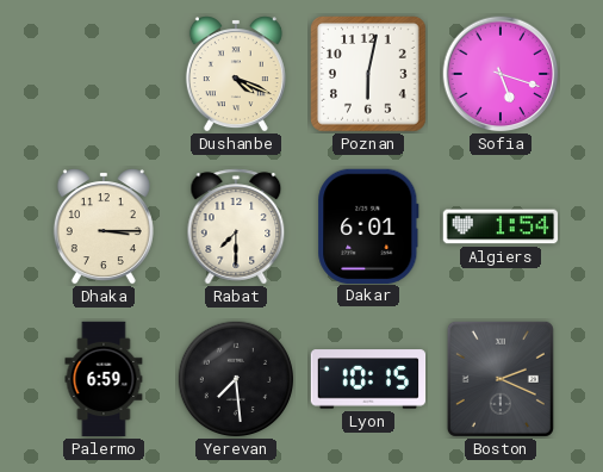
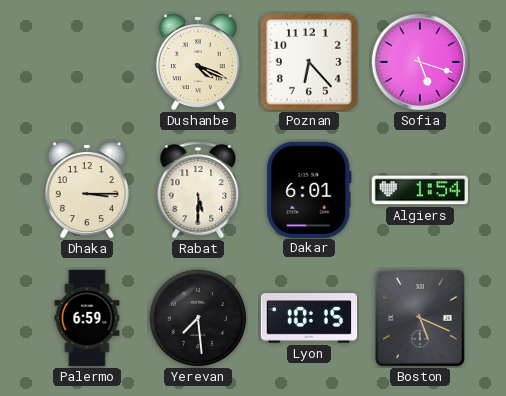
Poznan: 6:02 -> 6:23 (310, 63)
Rabat: 7:30 -> 5:30 (198, 190)
Boston: 2:19 -> 5:19 (420, 318)
